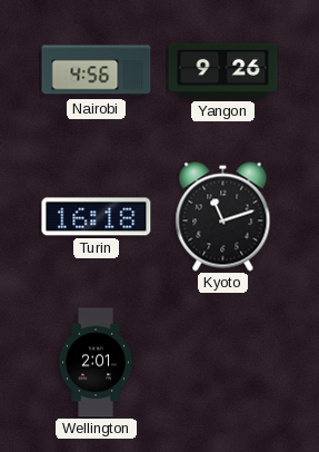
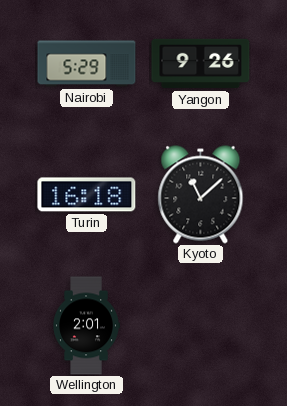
Nairobi: 4:56 -> 5:29 (87, 64)
Kyoto: 11:12 -> 11:08 (201, 195)
